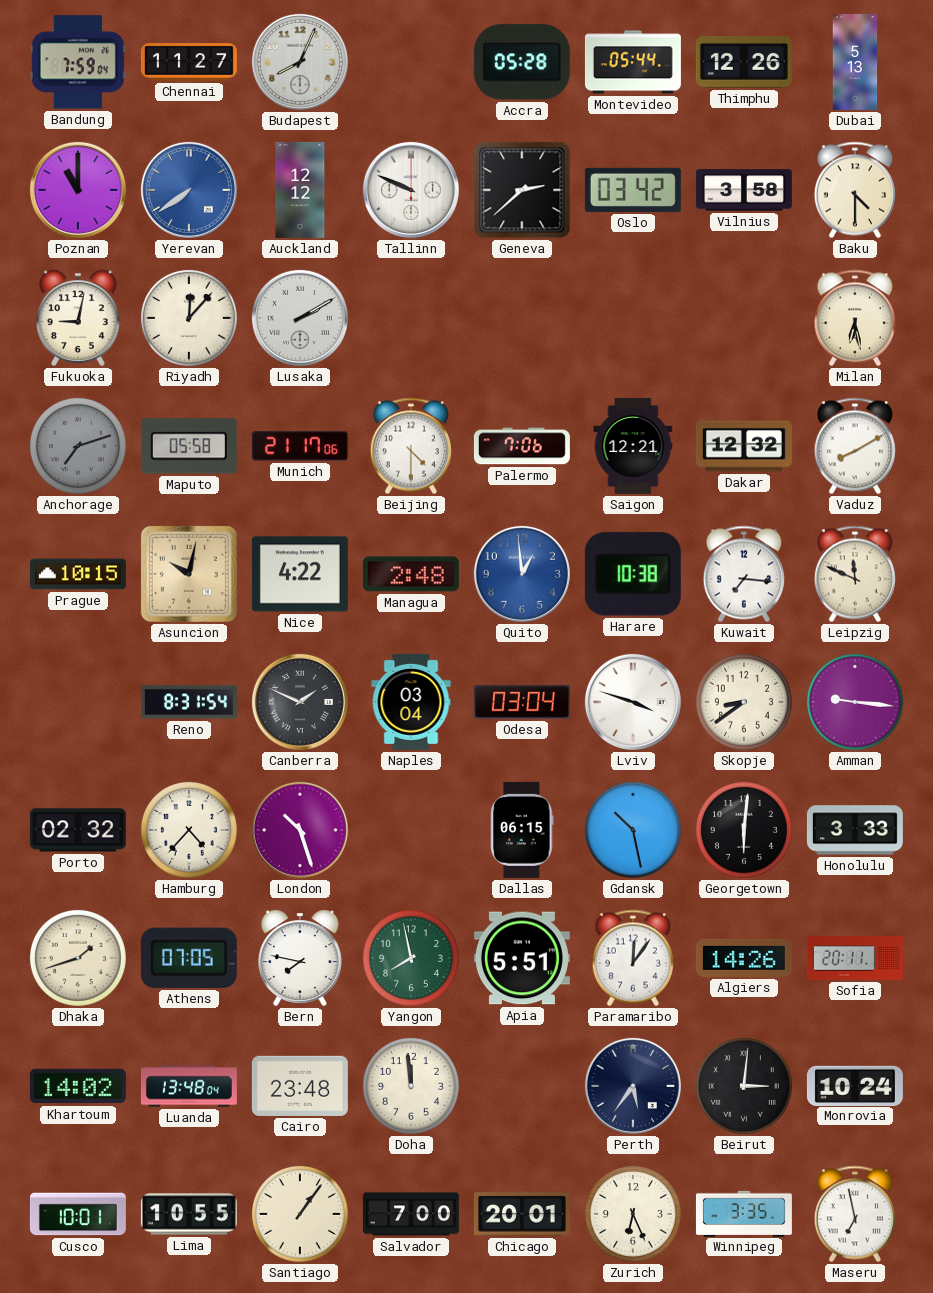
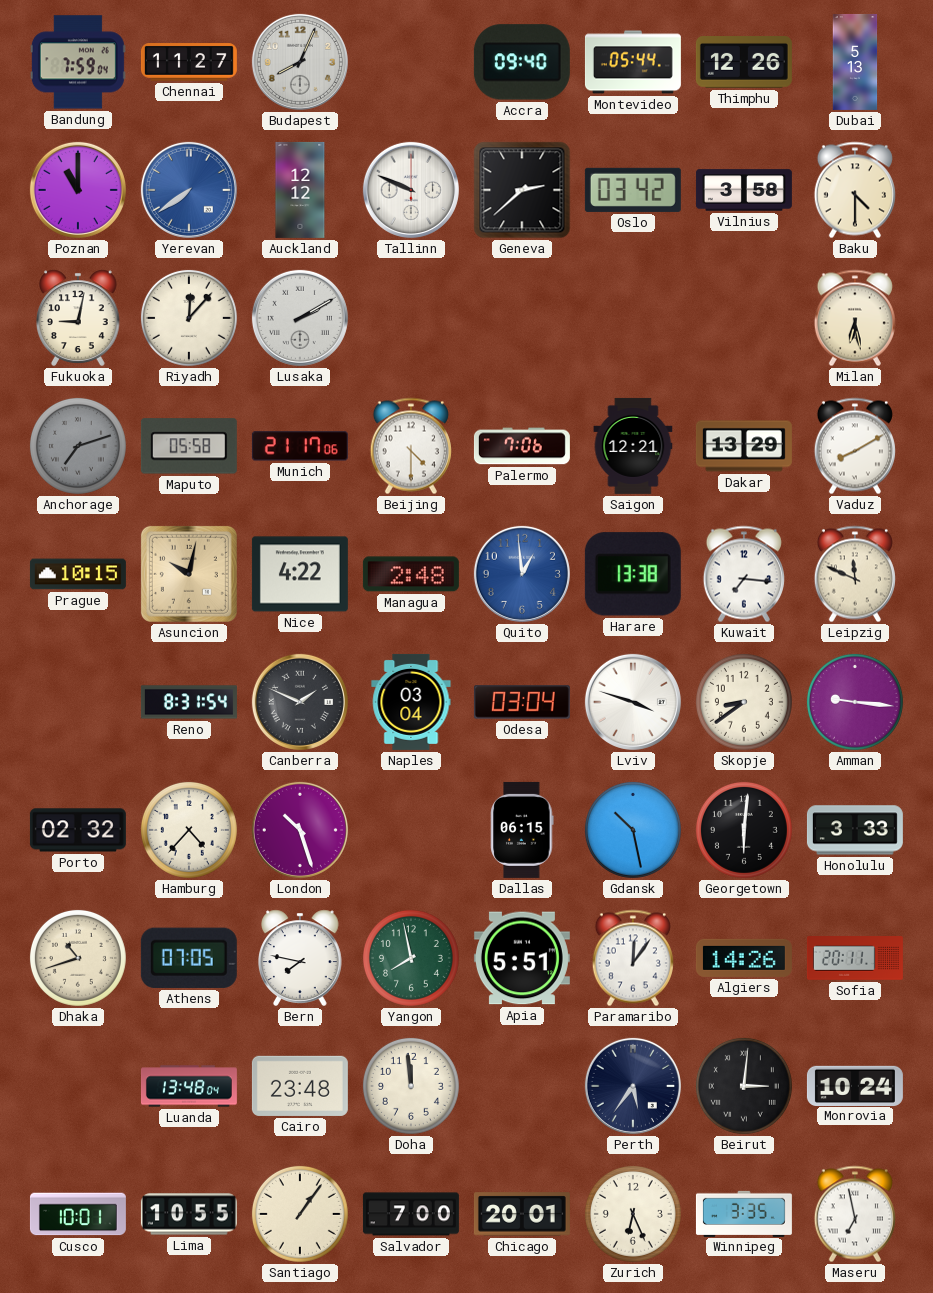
Accra: 05:28 -> 09:40 (522, 62)
Dakar: 12:32 -> 13:29 (744, 446)
Harare: 10:38 -> 13:38 (633, 574)
Dhaka: 1:42 -> 10:42 (78, 958)
Khartoum: 14:02 -> none (78, 1086)
